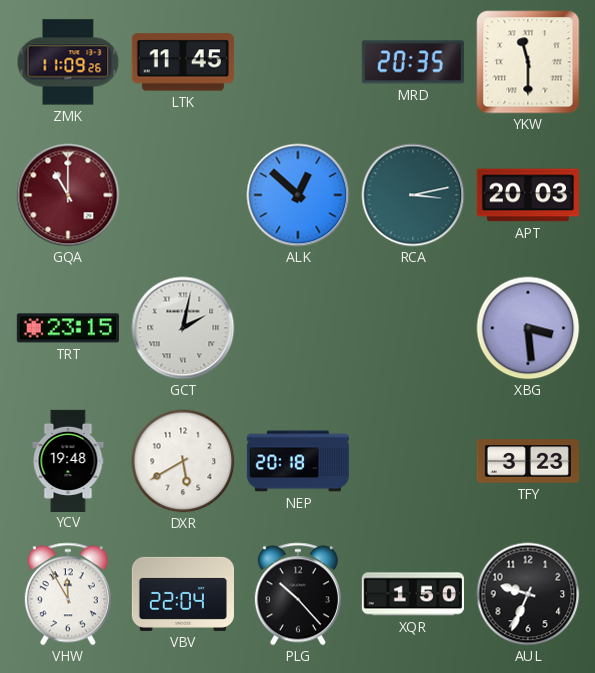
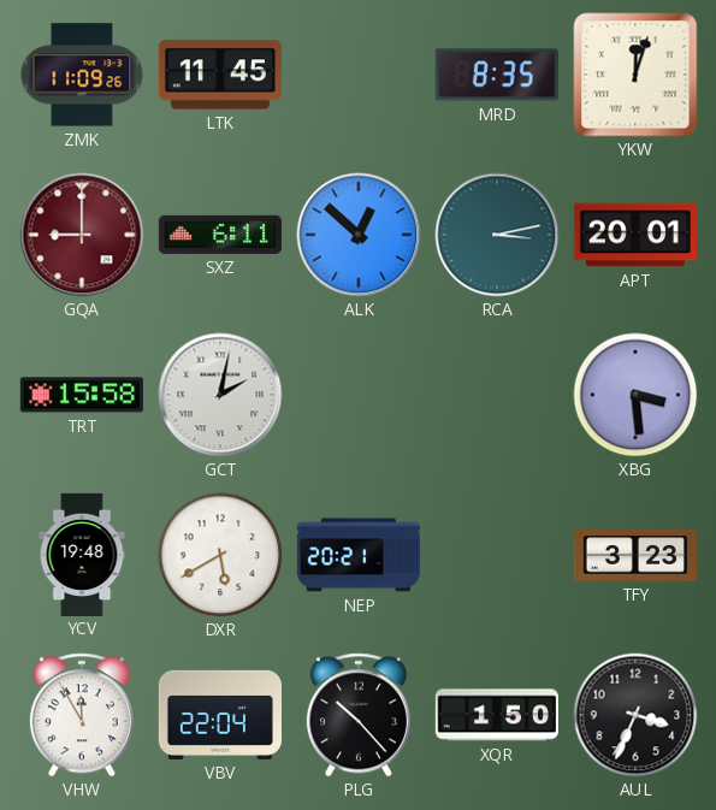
MRD: 20:35 -> 8:35 (497, 75)
YKW: 11:30 -> 12:03 (635, 75)
GQA: 11:00 -> 9:00 (82, 235)
SXZ: none -> 6:11 (220, 235)
APT: 20:03 -> 20:01 (635, 235)
TRT: 23:15 -> 15:58 (82, 395)
NEP: 20:18 -> 20:21 (359, 555)
AUL: 9:34 -> 3:34 (635, 715)
